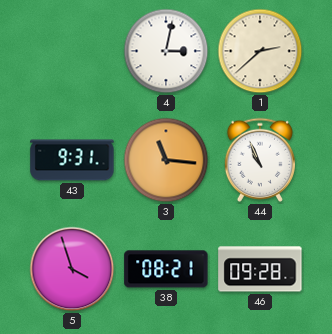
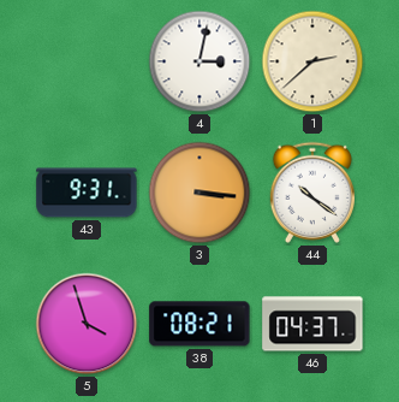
3: 11:16 -> 3:16 (199, 193)
44: 10:56 -> 10:21 (311, 193)
46: 09:28 -> 04:37 (312, 324)
